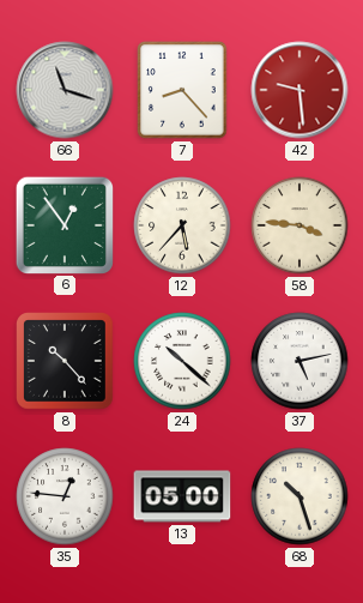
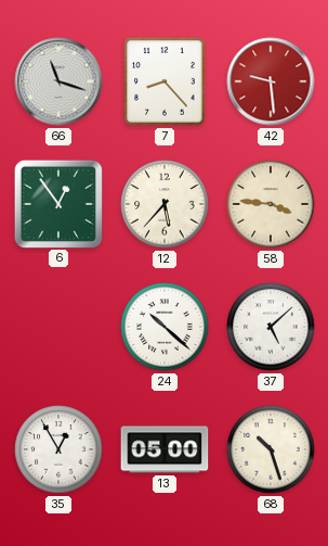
8: 10:23 -> none (66, 362)
37: 5:13 -> 5:08 (271, 327)
35: 12:46 -> 12:55 (58, 449)
